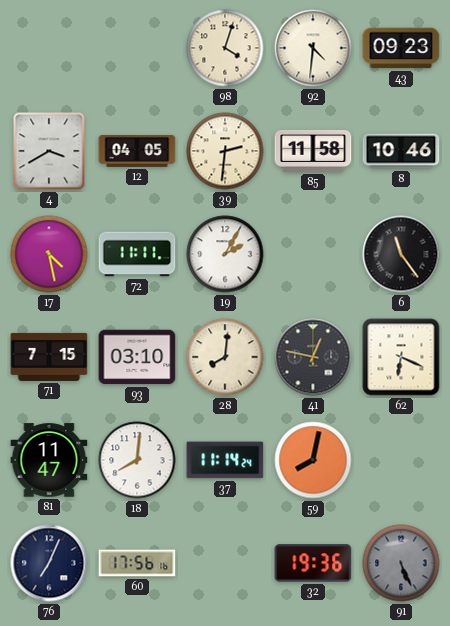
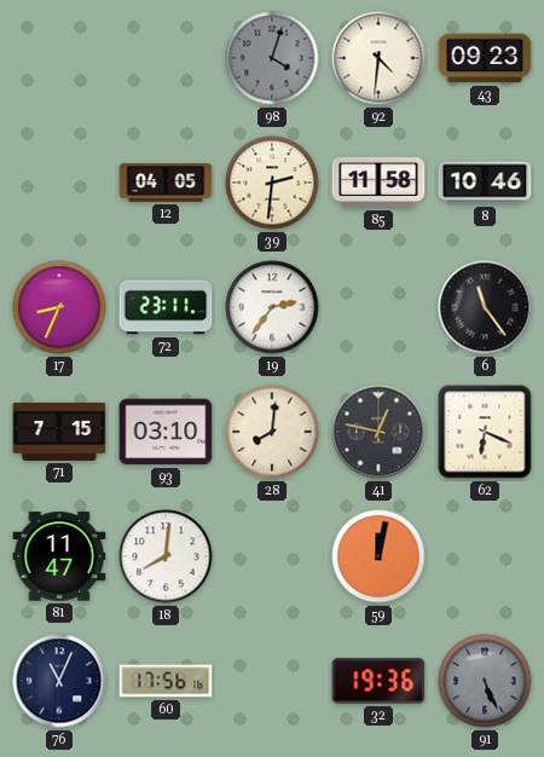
98 dial: cream -> grey (272, 58)
4: 3:40 -> none (49, 151)
17: 4:28 -> 8:34 (59, 307)
72: 11:11 -> 23:11 (166, 307)
19: 2:05 -> 2:36 (272, 307)
37: 11:14 -> none (225, 460)
59: 8:02 -> 12:02 (378, 556)
76: 7:04 -> 11:04 (59, 681)
